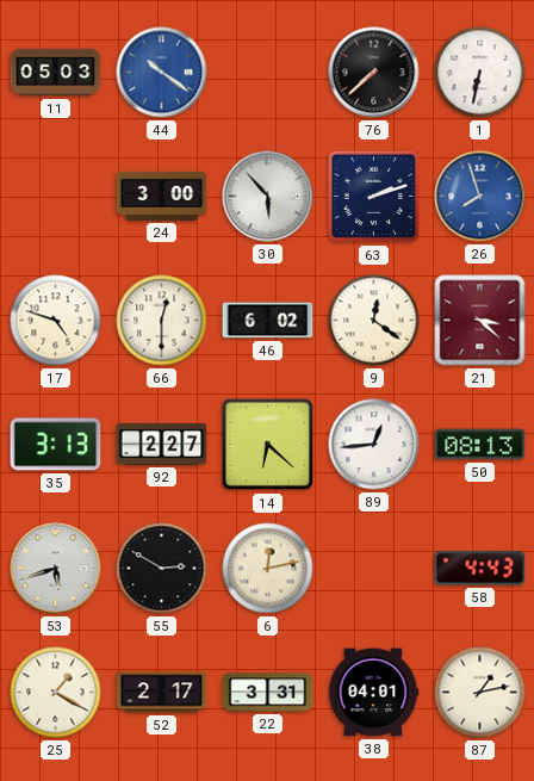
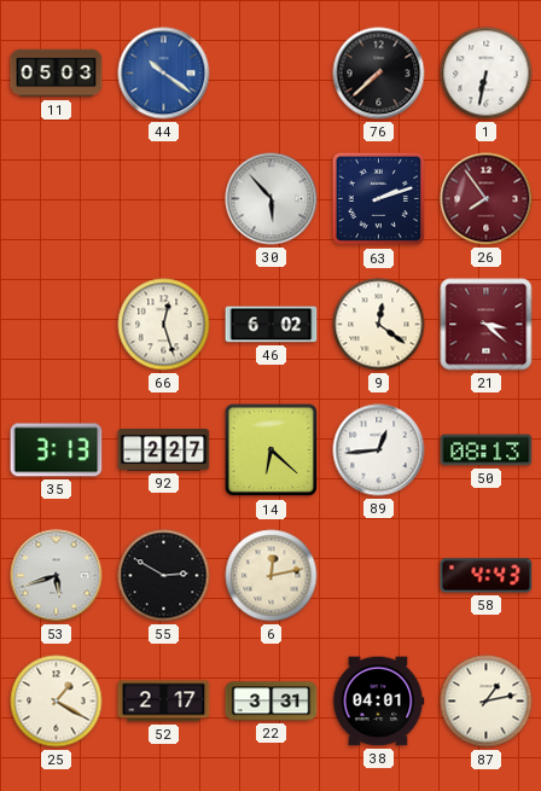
24: 3:00 -> none (162, 196)
26: 7:57 -> 7:54 (487, 199)
26 dial: blue -> burgundy (487, 199)
17: 4:48 -> none (56, 321)
66: 12:30 -> 12:27 (164, 325)
